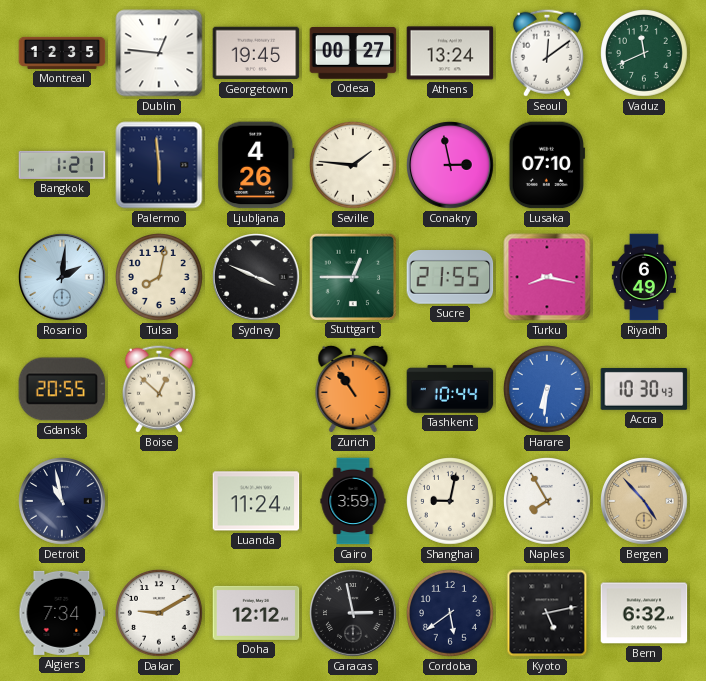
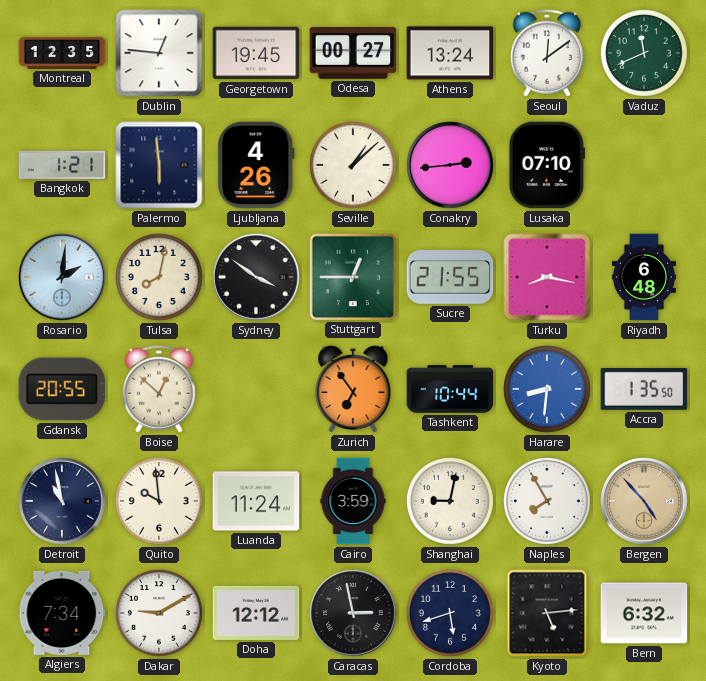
Seville: 1:46 -> 1:08 (354, 166)
Conakry: 2:58 -> 2:44 (450, 165)
Sydney: 3:49 -> 3:51 (256, 277)
Riyadh: 6:49 -> 6:48 (644, 277)
Zurich: 10:54 -> 6:54 (353, 389)
Harare: 6:31 -> 8:31 (548, 390)
Accra: 10:30 -> 1:35 (644, 389)
Quito: none -> 9:59 (160, 502)
Cordoba: 5:39 -> 5:42 (451, 614)
Kyoto: 5:13 -> 5:14 (547, 613)
